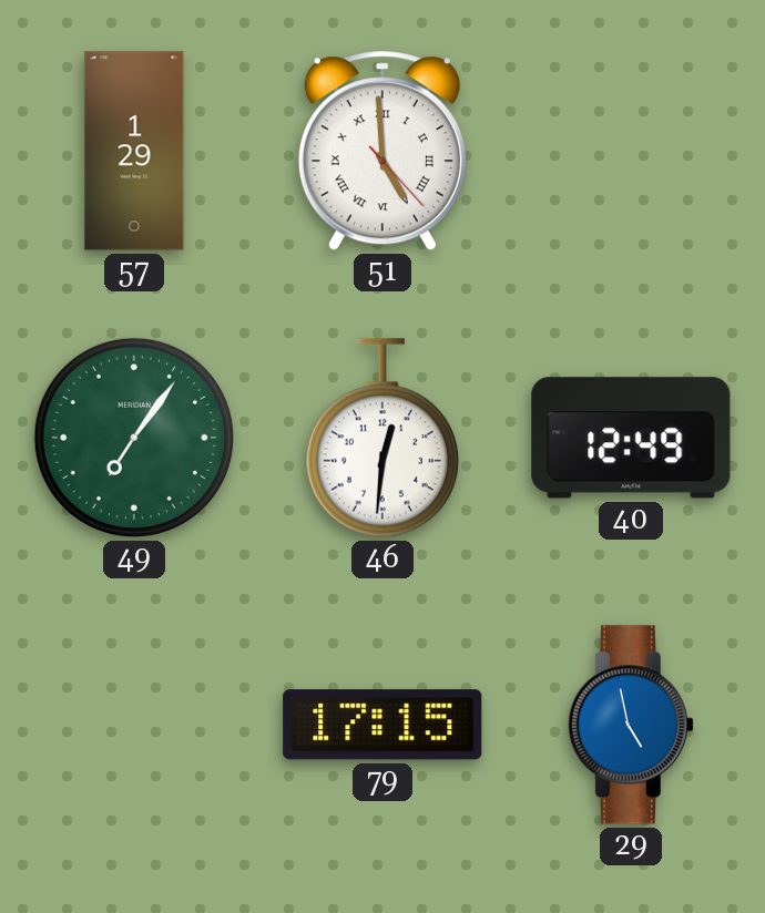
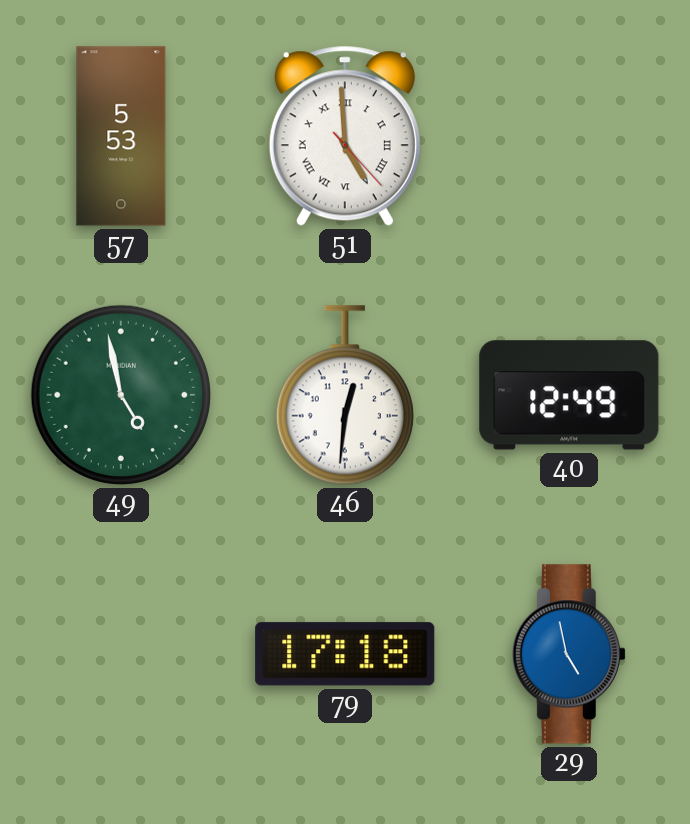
57: 1:29 -> 5:53 (121, 136)
49: 7:06 -> 4:58 (121, 395)
79: 17:15 -> 17:18 (345, 654)
